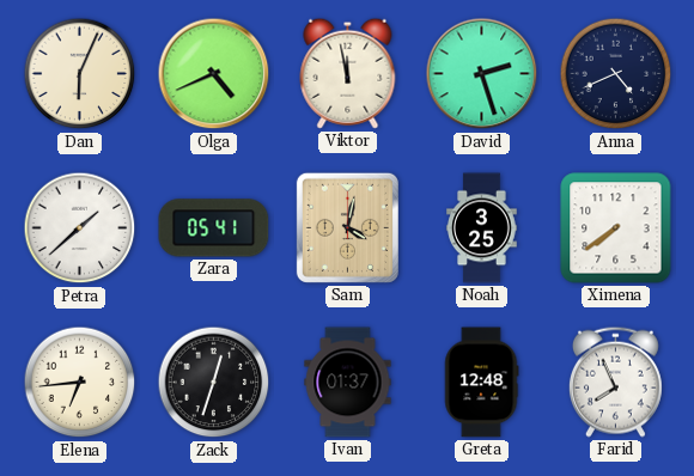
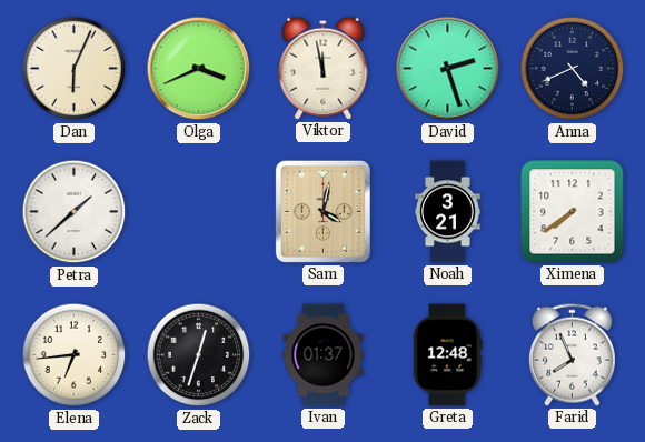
Olga: 4:41 -> 3:41 (199, 69)
Zara: 05:41 -> none (214, 228)
Noah: 3:25 -> 3:21 (448, 212)
